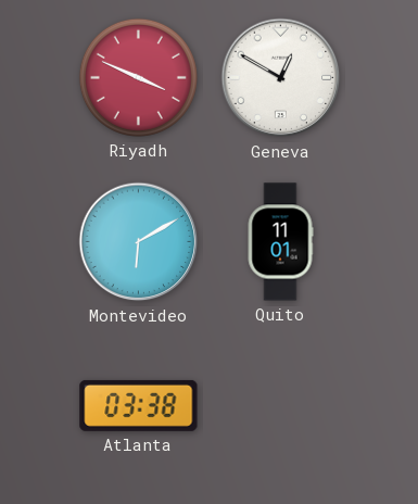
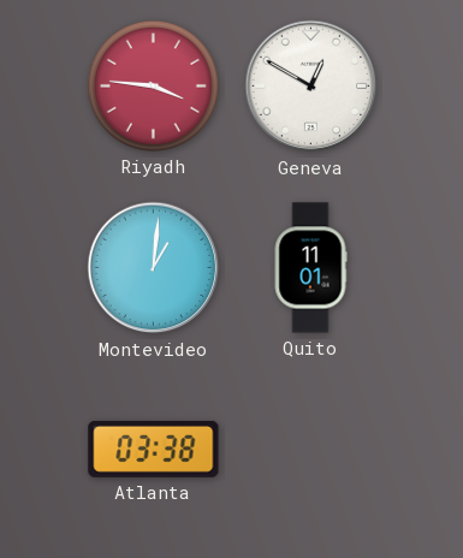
Riyadh: 3:49 -> 3:46 (153, 85)
Montevideo: 6:10 -> 1:01 (154, 268)
